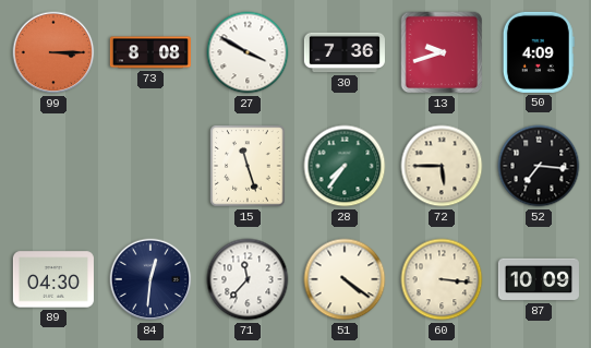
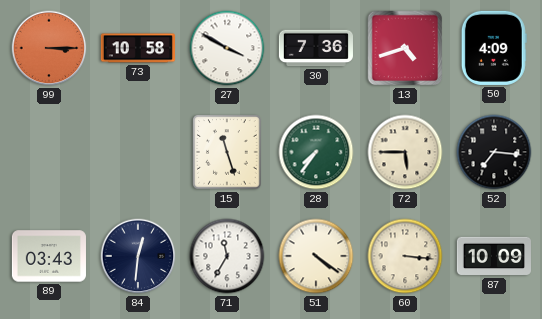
73: 8:08 -> 10:58 (137, 48)
13: 9:42 -> 4:42 (405, 48)
89: 04:30 -> 03:43 (49, 256)
71: 11:37 -> 11:35 (227, 256)
